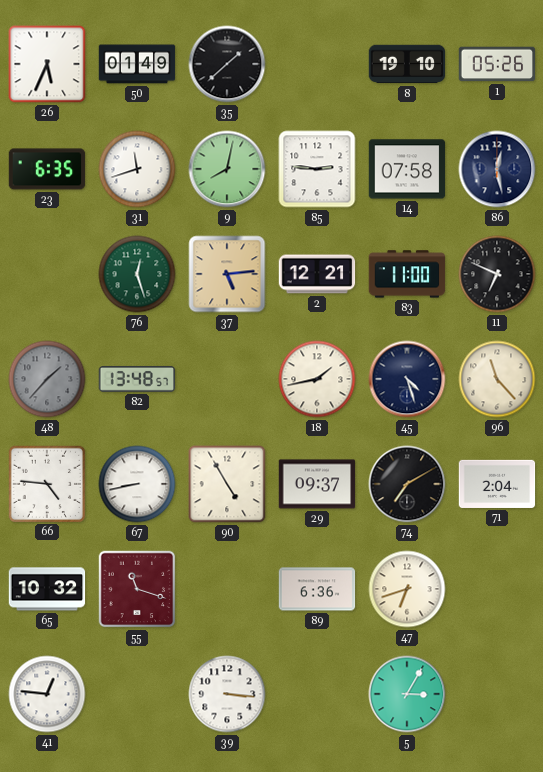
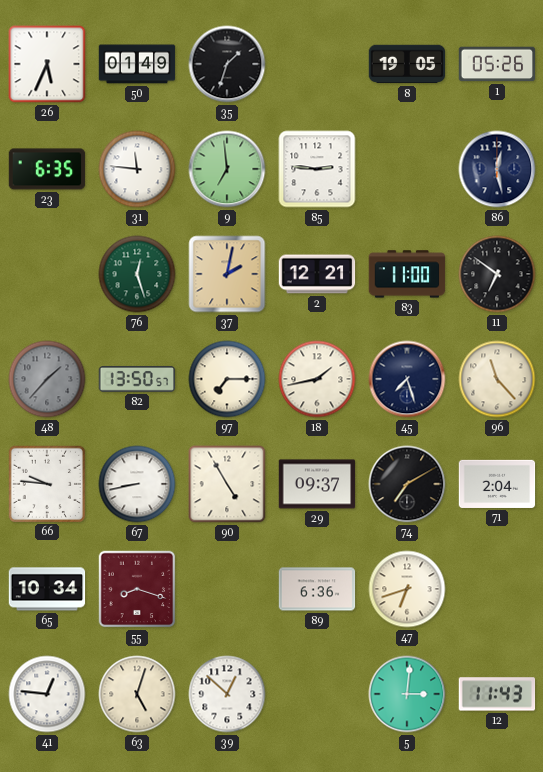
35: 1:38 -> 1:33 (227, 64)
8: 19:10 -> 19:05 (407, 64)
31: 11:42 -> 11:46 (137, 169)
9: 8:02 -> 6:59 (227, 169)
14: 07:58 -> none (407, 169)
37: 5:14 -> 2:02 (227, 274)
11: 6:49 -> 6:51 (497, 274)
82: 13:48 -> 13:50 (137, 379)
97: none -> 7:15 (227, 379)
45: 4:27 -> 7:27 (407, 379)
66: 4:46 -> 9:46 (46, 483)
65: 10:32 -> 10:34 (47, 589)
55: 11:18 -> 8:18 (137, 589)
63: none -> 5:03 (137, 694)
39: 3:16 -> 12:52 (227, 694)
5: 3:05 -> 3:01 (407, 694)
12: none -> 11:43 (497, 694)
